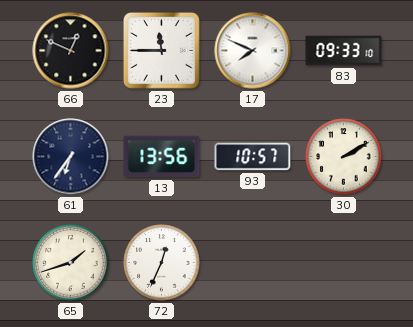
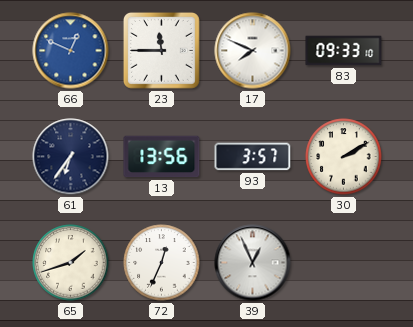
66 dial: black -> blue (71, 51)
93: 10:57 -> 3:57 (253, 157)
39: none -> 12:56 (253, 263)
